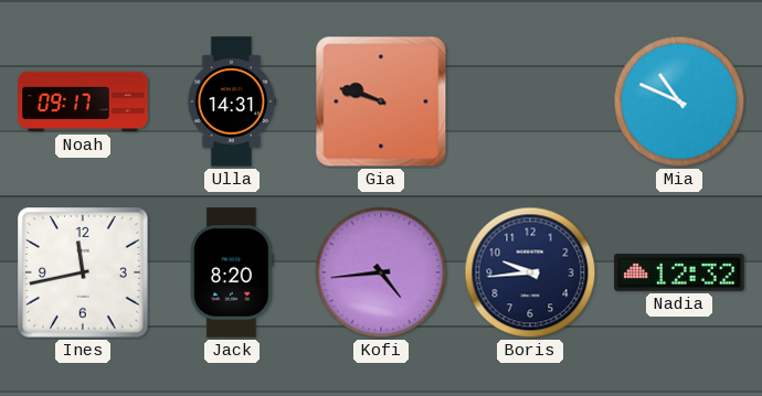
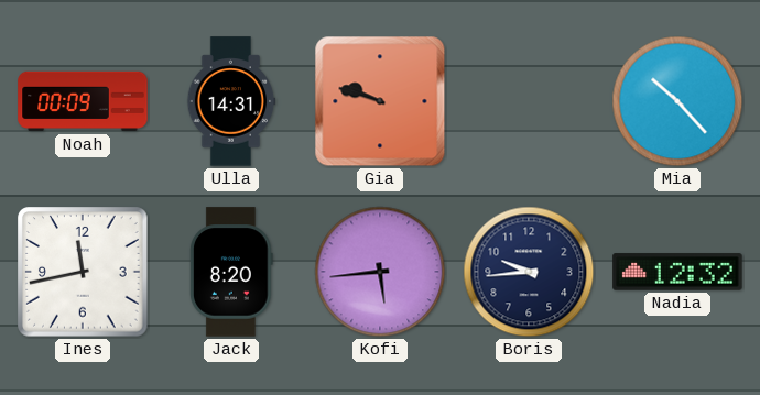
Noah: 09:17 -> 00:09 (83, 101)
Mia: 10:49 -> 10:23 (677, 101)
Kofi: 4:44 -> 5:44 (380, 272)
